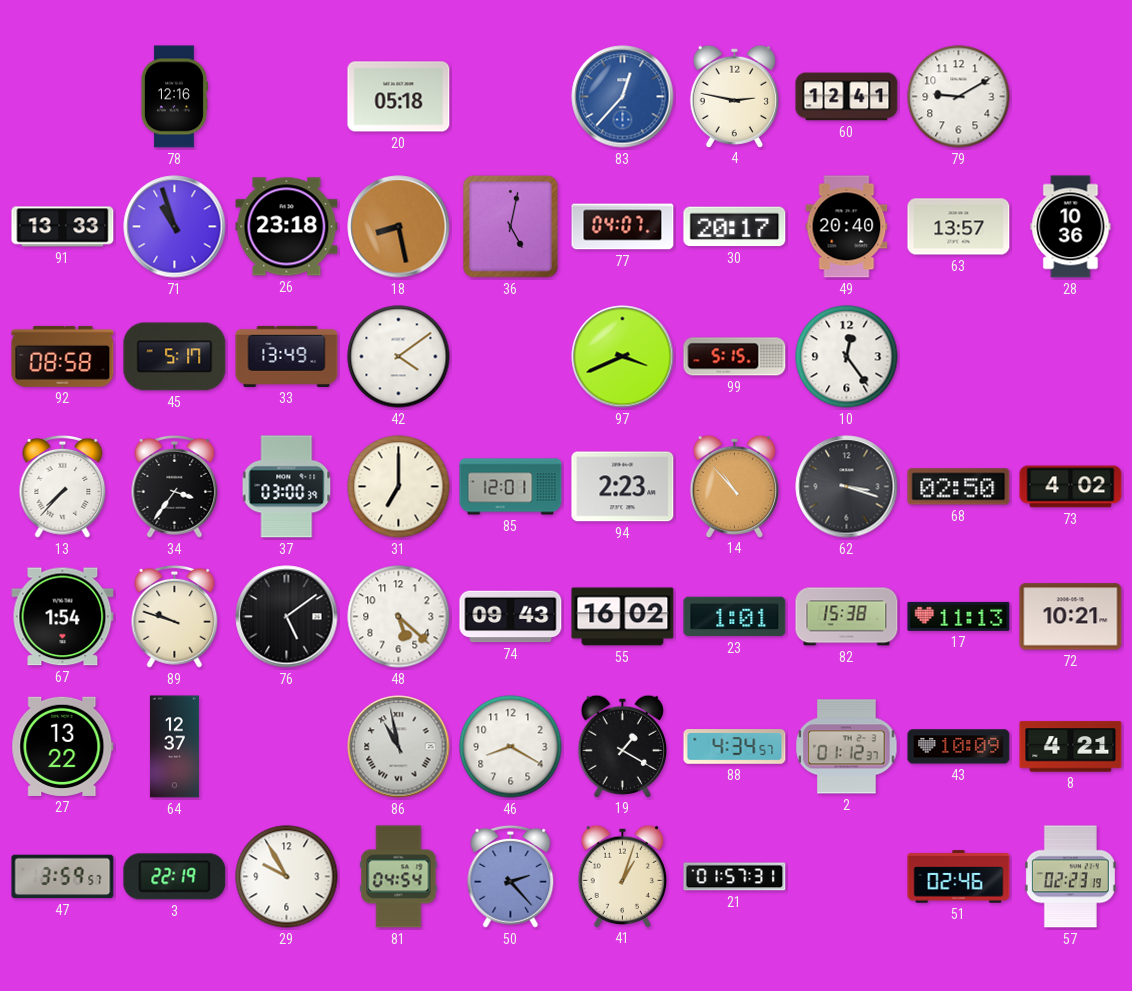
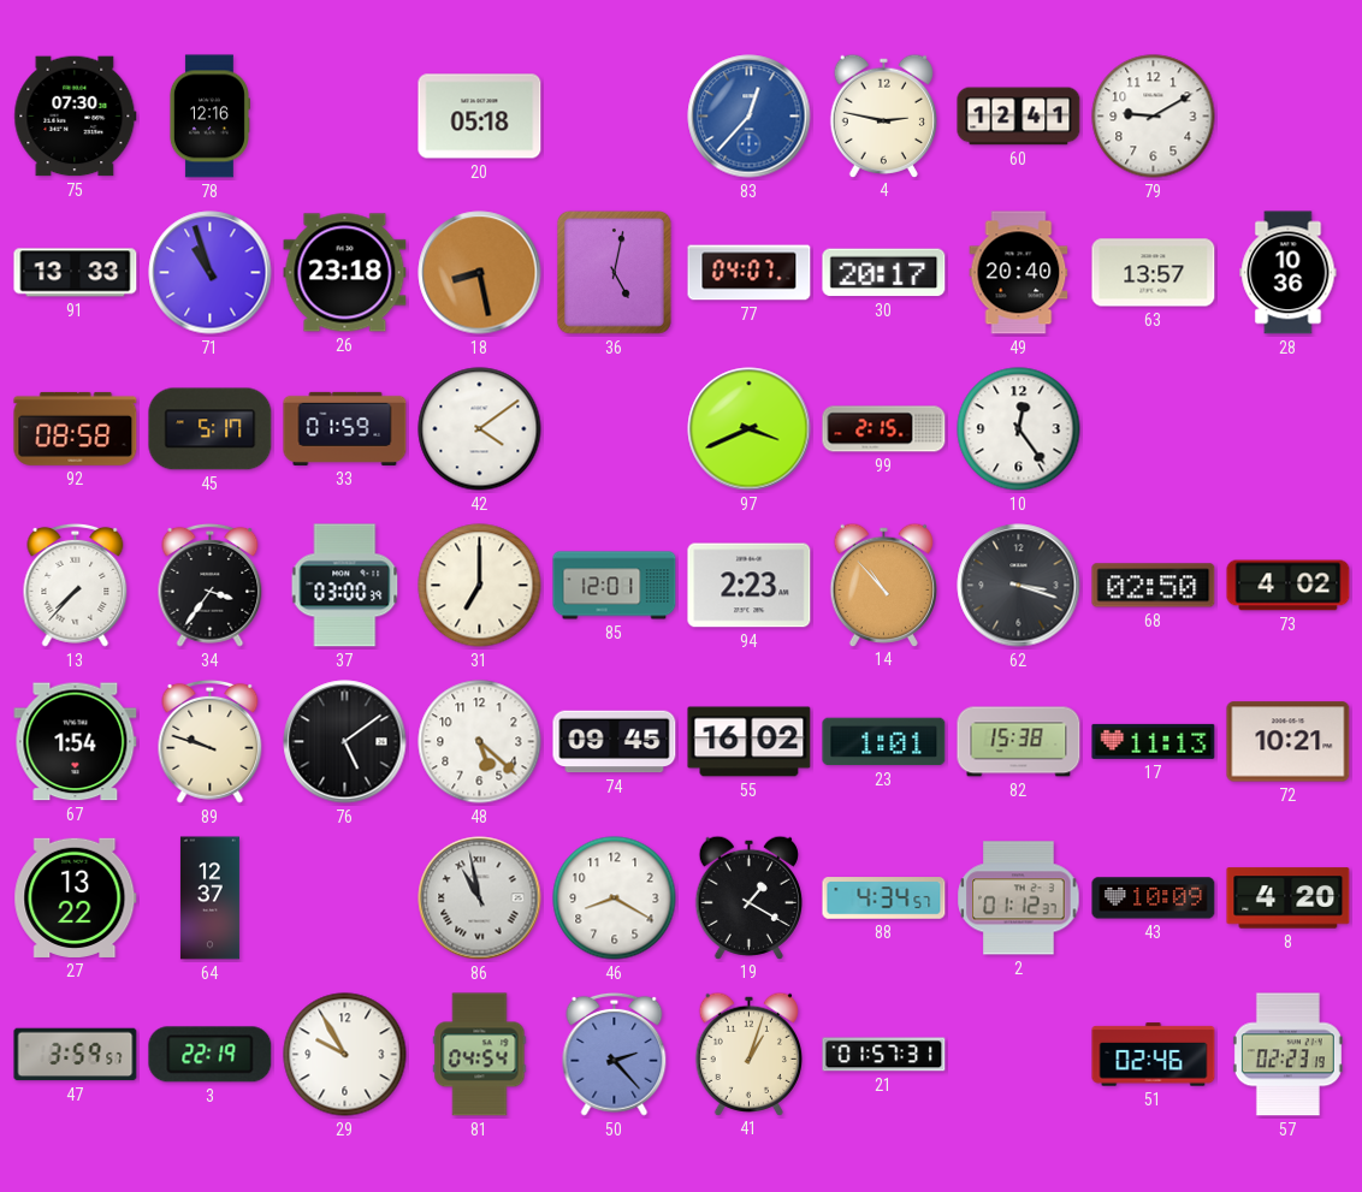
75: none -> 07:30 (76, 117)
33: 13:49 -> 01:59 (345, 428)
99: 5:15 -> 2:15 (884, 429)
74: 09:43 -> 09:45 (615, 742)
8: 4:21 -> 4:20 (1289, 899)
